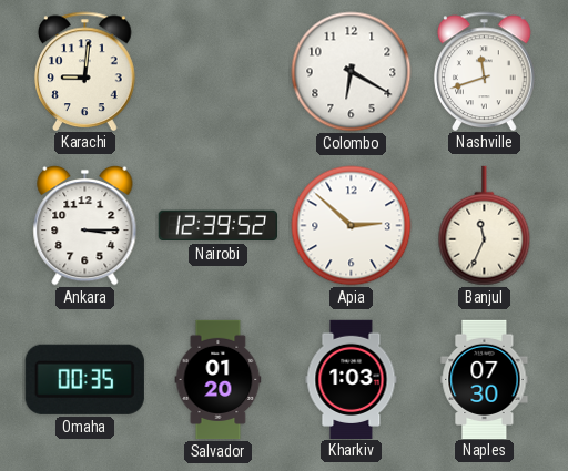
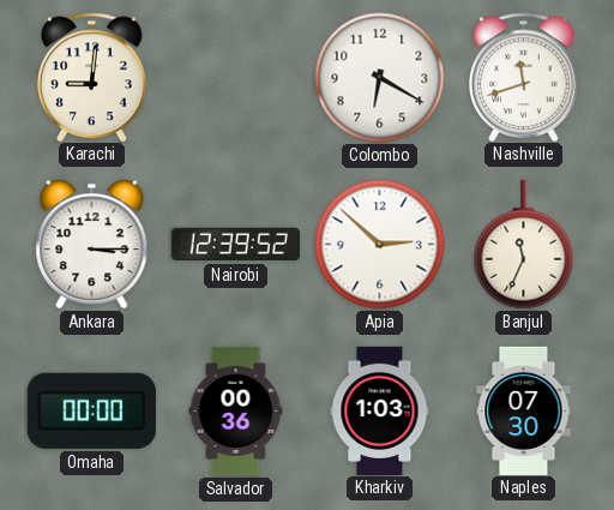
Omaha: 00:35 -> 00:00 (91, 410)
Salvador: 01:20 -> 00:36 (236, 412)
